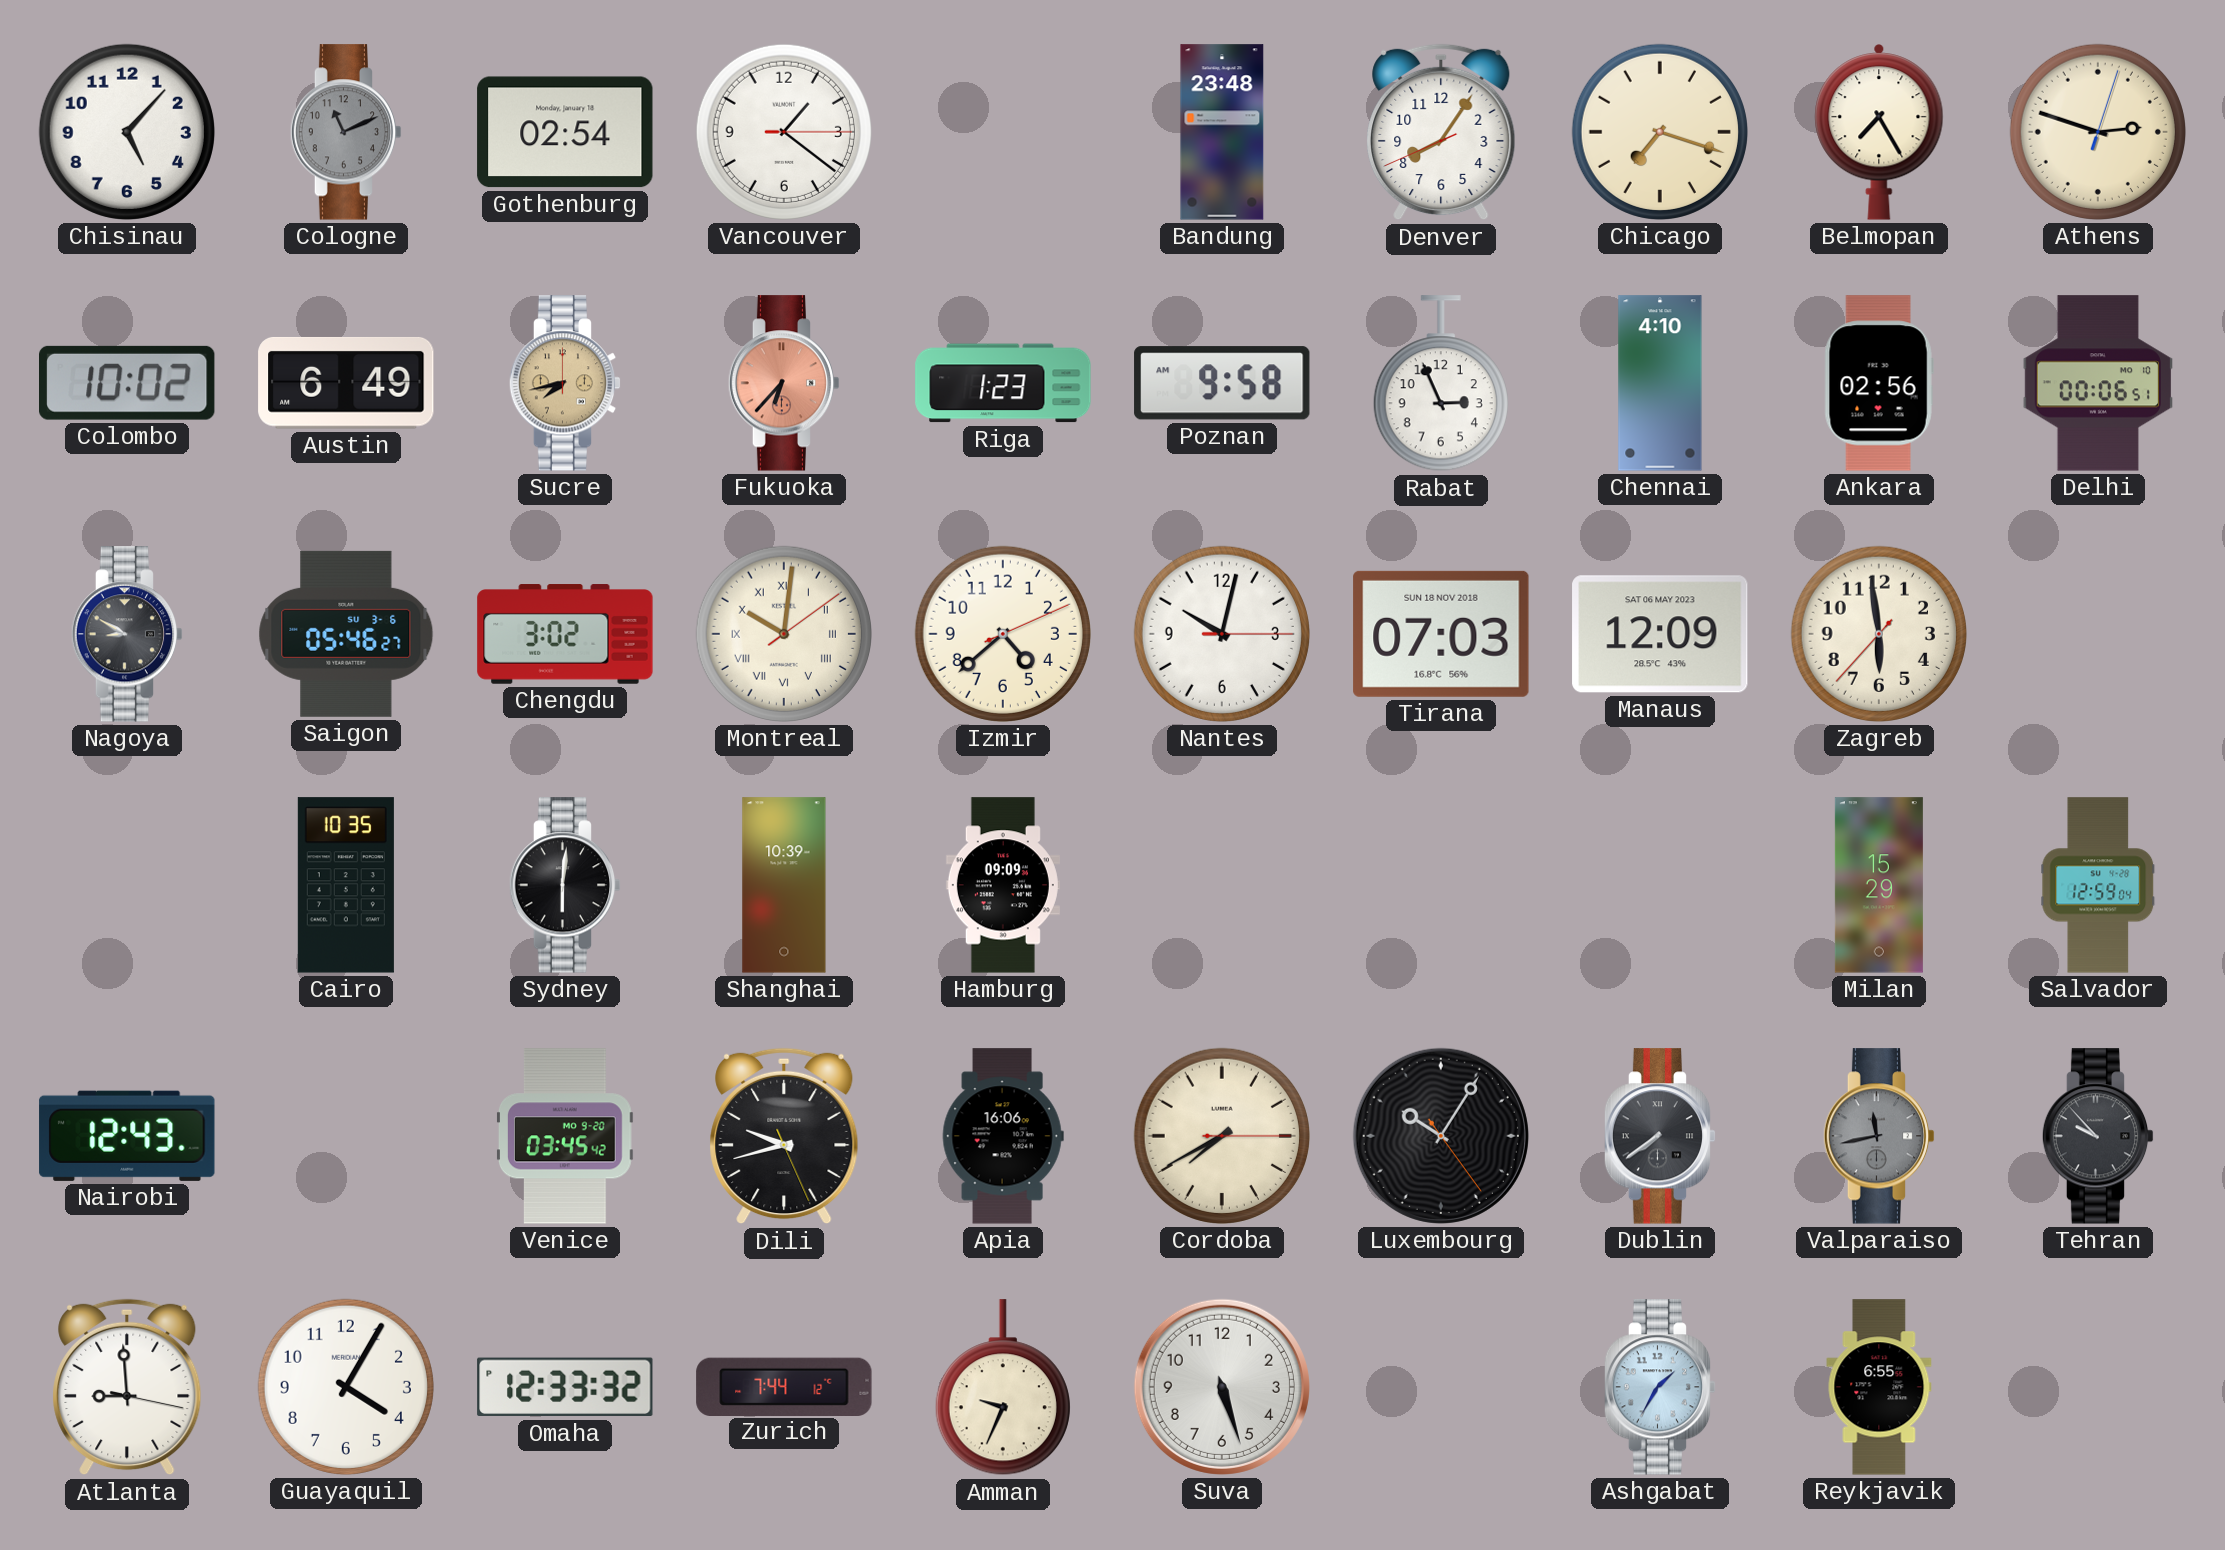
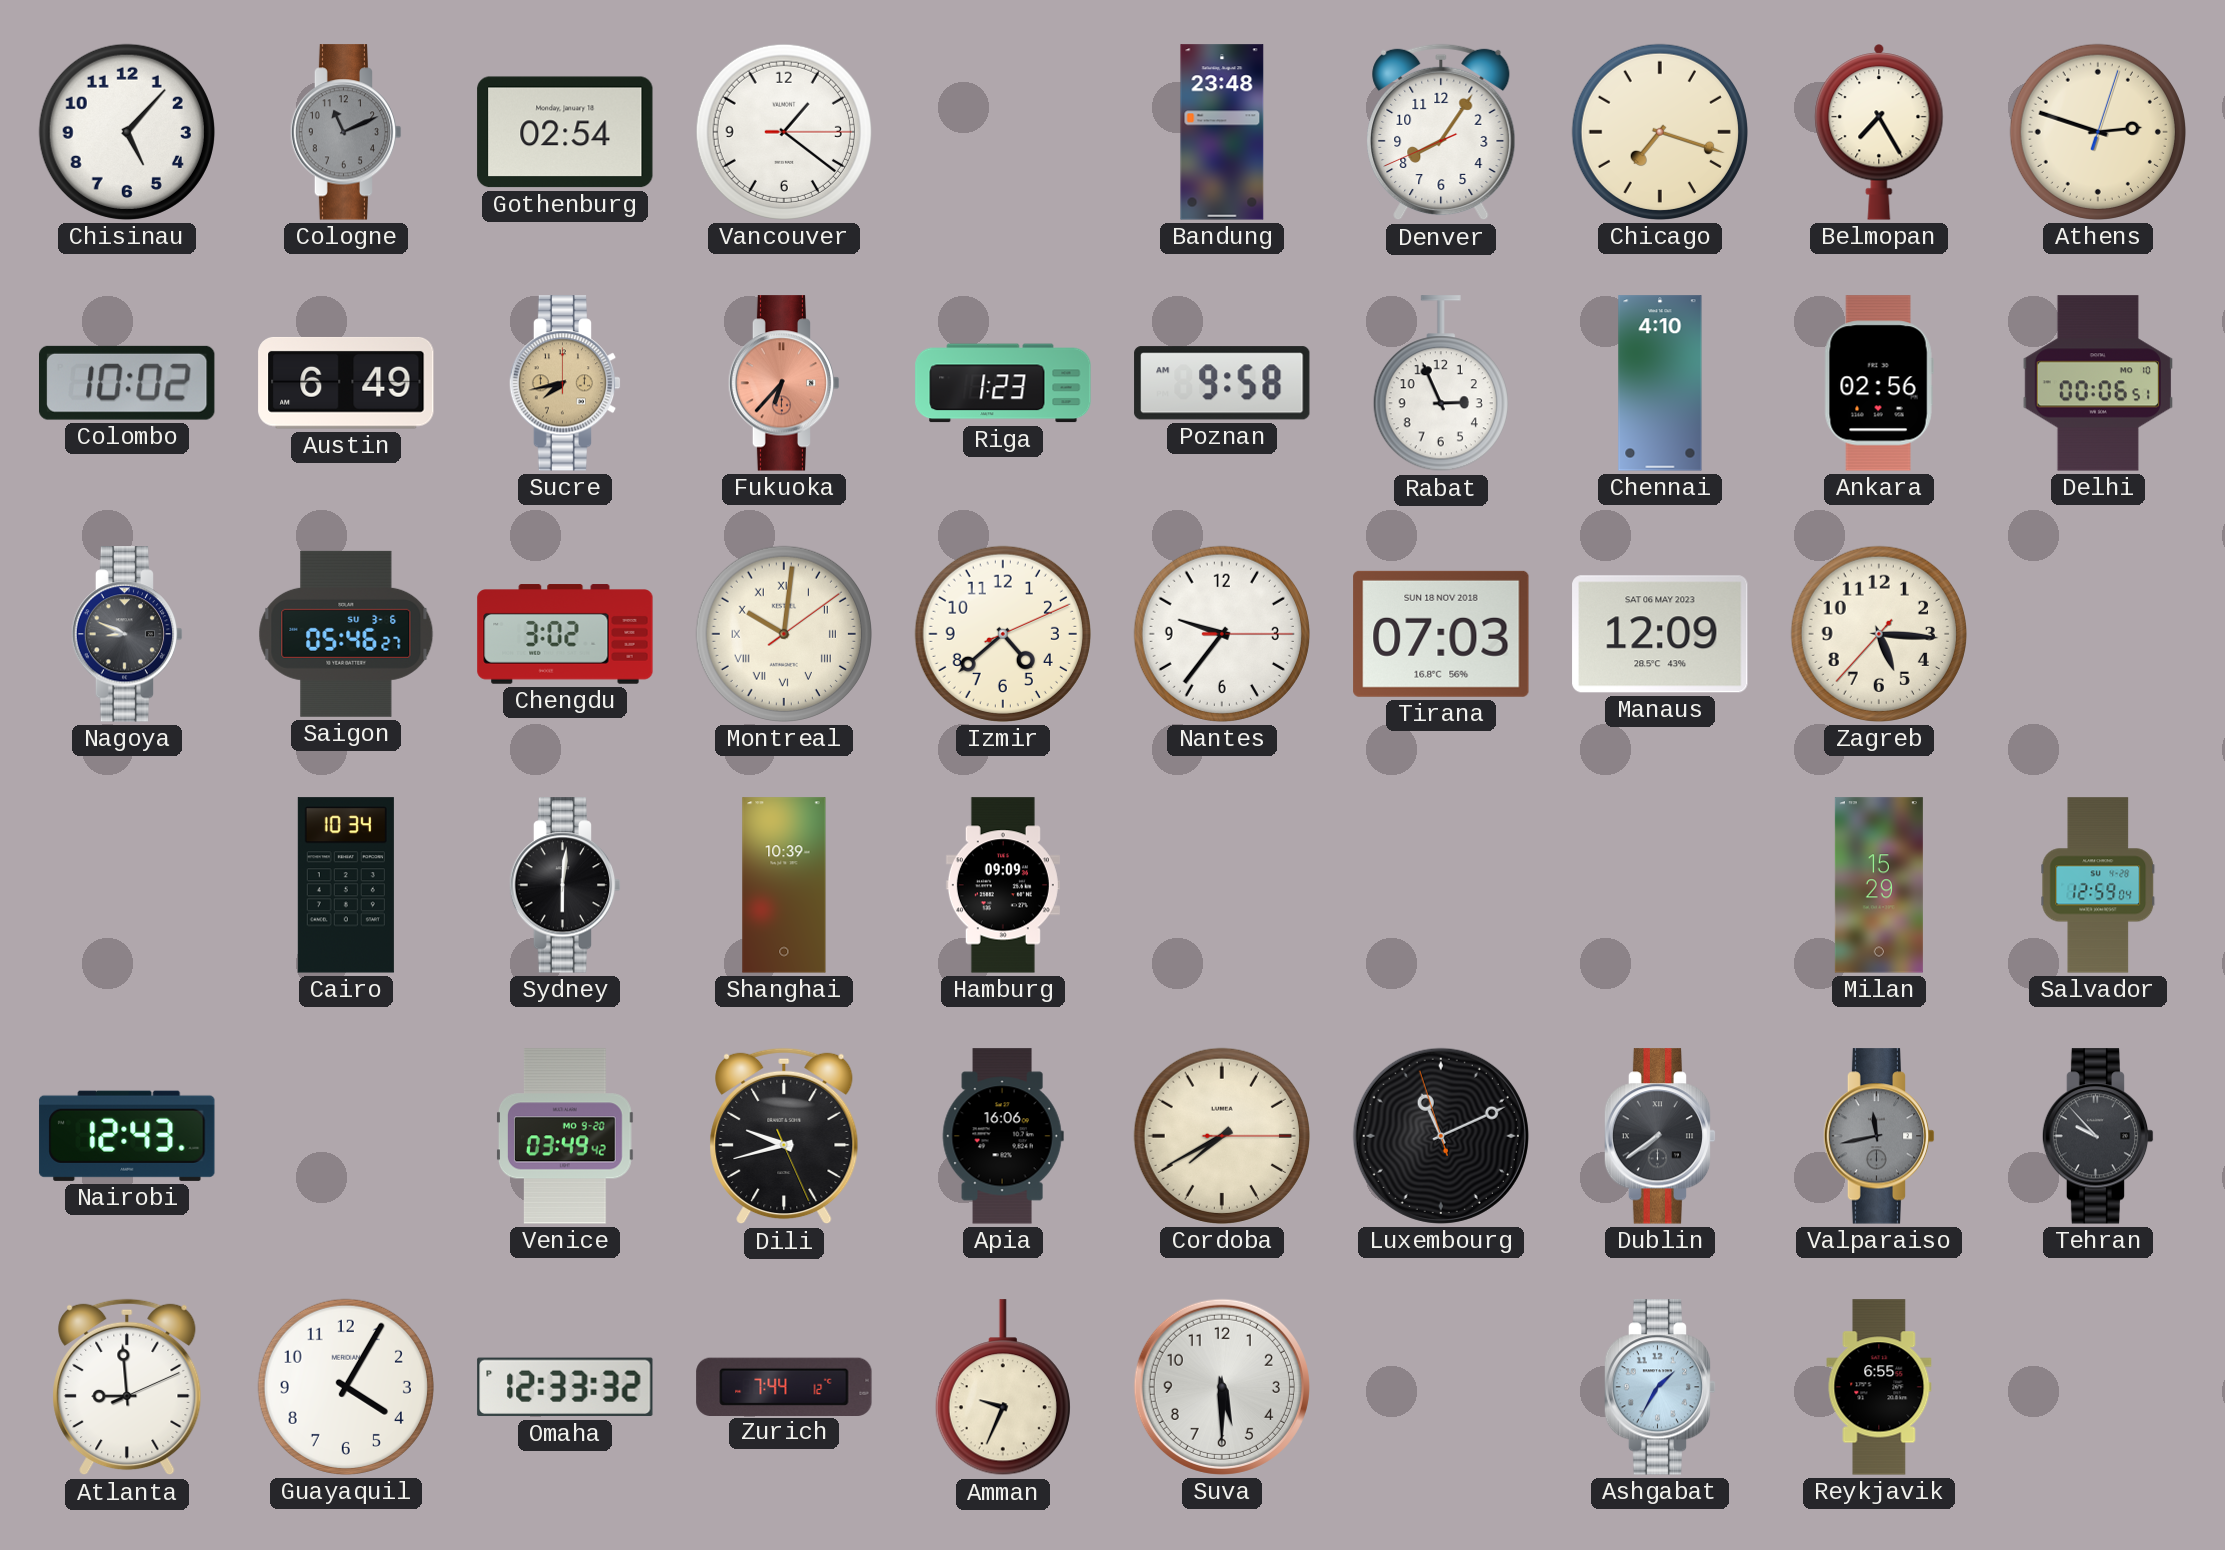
Nagoya: 8:50 -> 8:49 (127, 634)
Nantes: 10:02 -> 9:36 (1222, 634)
Zagreb: 5:58 -> 5:15 (1879, 634)
Cairo: 10:35 -> 10:34 (346, 885)
Venice: 03:45 -> 03:49 (565, 1136)
Luxembourg: 10:05 -> 11:10 (1441, 1136)
Atlanta: 8:59:17 -> 8:59:11 (127, 1387)
Suva: 5:27 -> 5:30 (1222, 1387)
